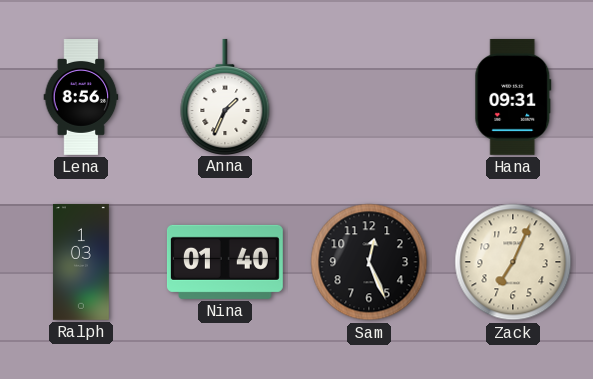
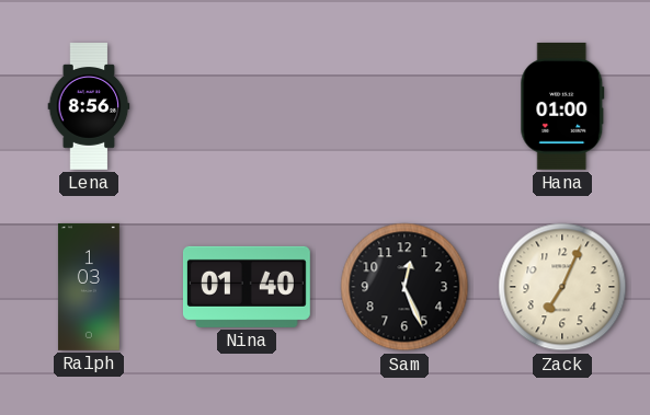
Anna: 1:34 -> none (225, 96)
Hana: 09:31 -> 01:00 (562, 106)
